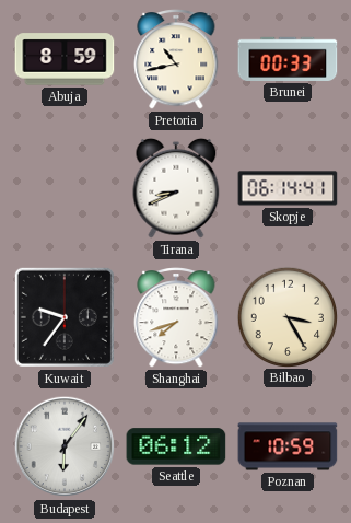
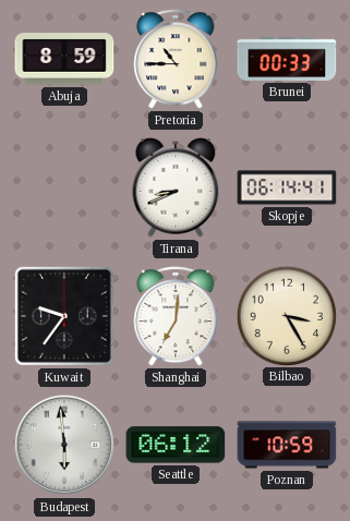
Pretoria: 10:43 -> 10:45 (176, 60)
Shanghai: 7:42 -> 7:01 (176, 317)
Budapest: 6:06 -> 5:59 (64, 445)
